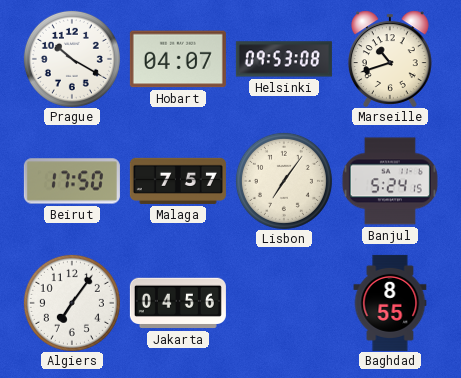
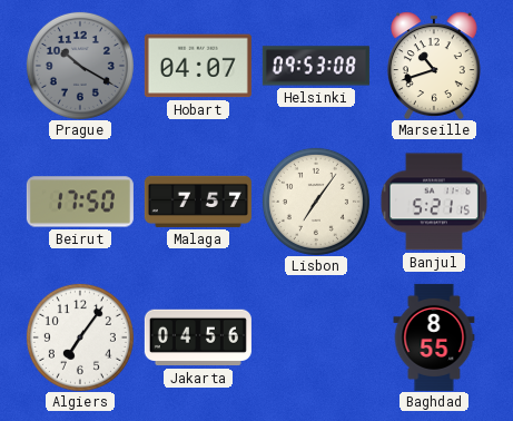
Prague dial: white -> grey (80, 66)
Banjul: 5:24 -> 5:21 (434, 202)
